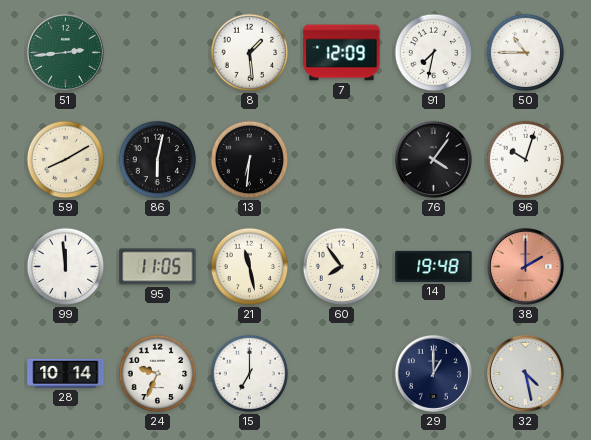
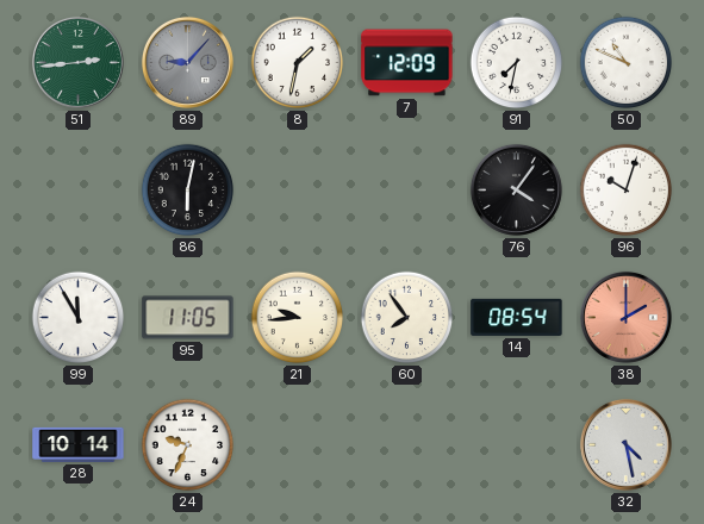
89: none -> 9:07 (187, 62)
8: 1:29 -> 1:32 (298, 63)
50: 10:45 -> 10:49 (627, 63)
59: 8:10 -> none (66, 160)
13: 6:31 -> none (250, 160)
99: 11:59 -> 11:55 (79, 318)
21: 11:28 -> 9:44 (298, 318)
14: 19:48 -> 08:54 (517, 317)
15: 7:00 -> none (250, 374)
29: 1:00 -> none (433, 373)
